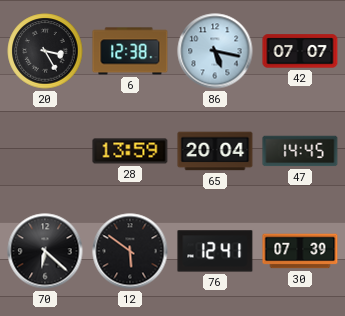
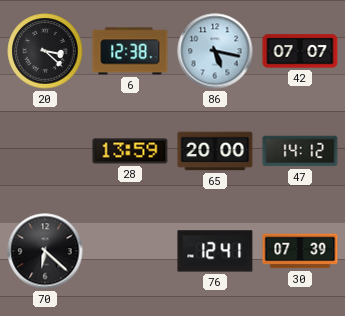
20: 3:25 -> 3:22 (45, 51)
65: 20:04 -> 20:00 (215, 151)
47: 14:45 -> 14:12 (300, 151)
12: 5:51 -> none (130, 251)
